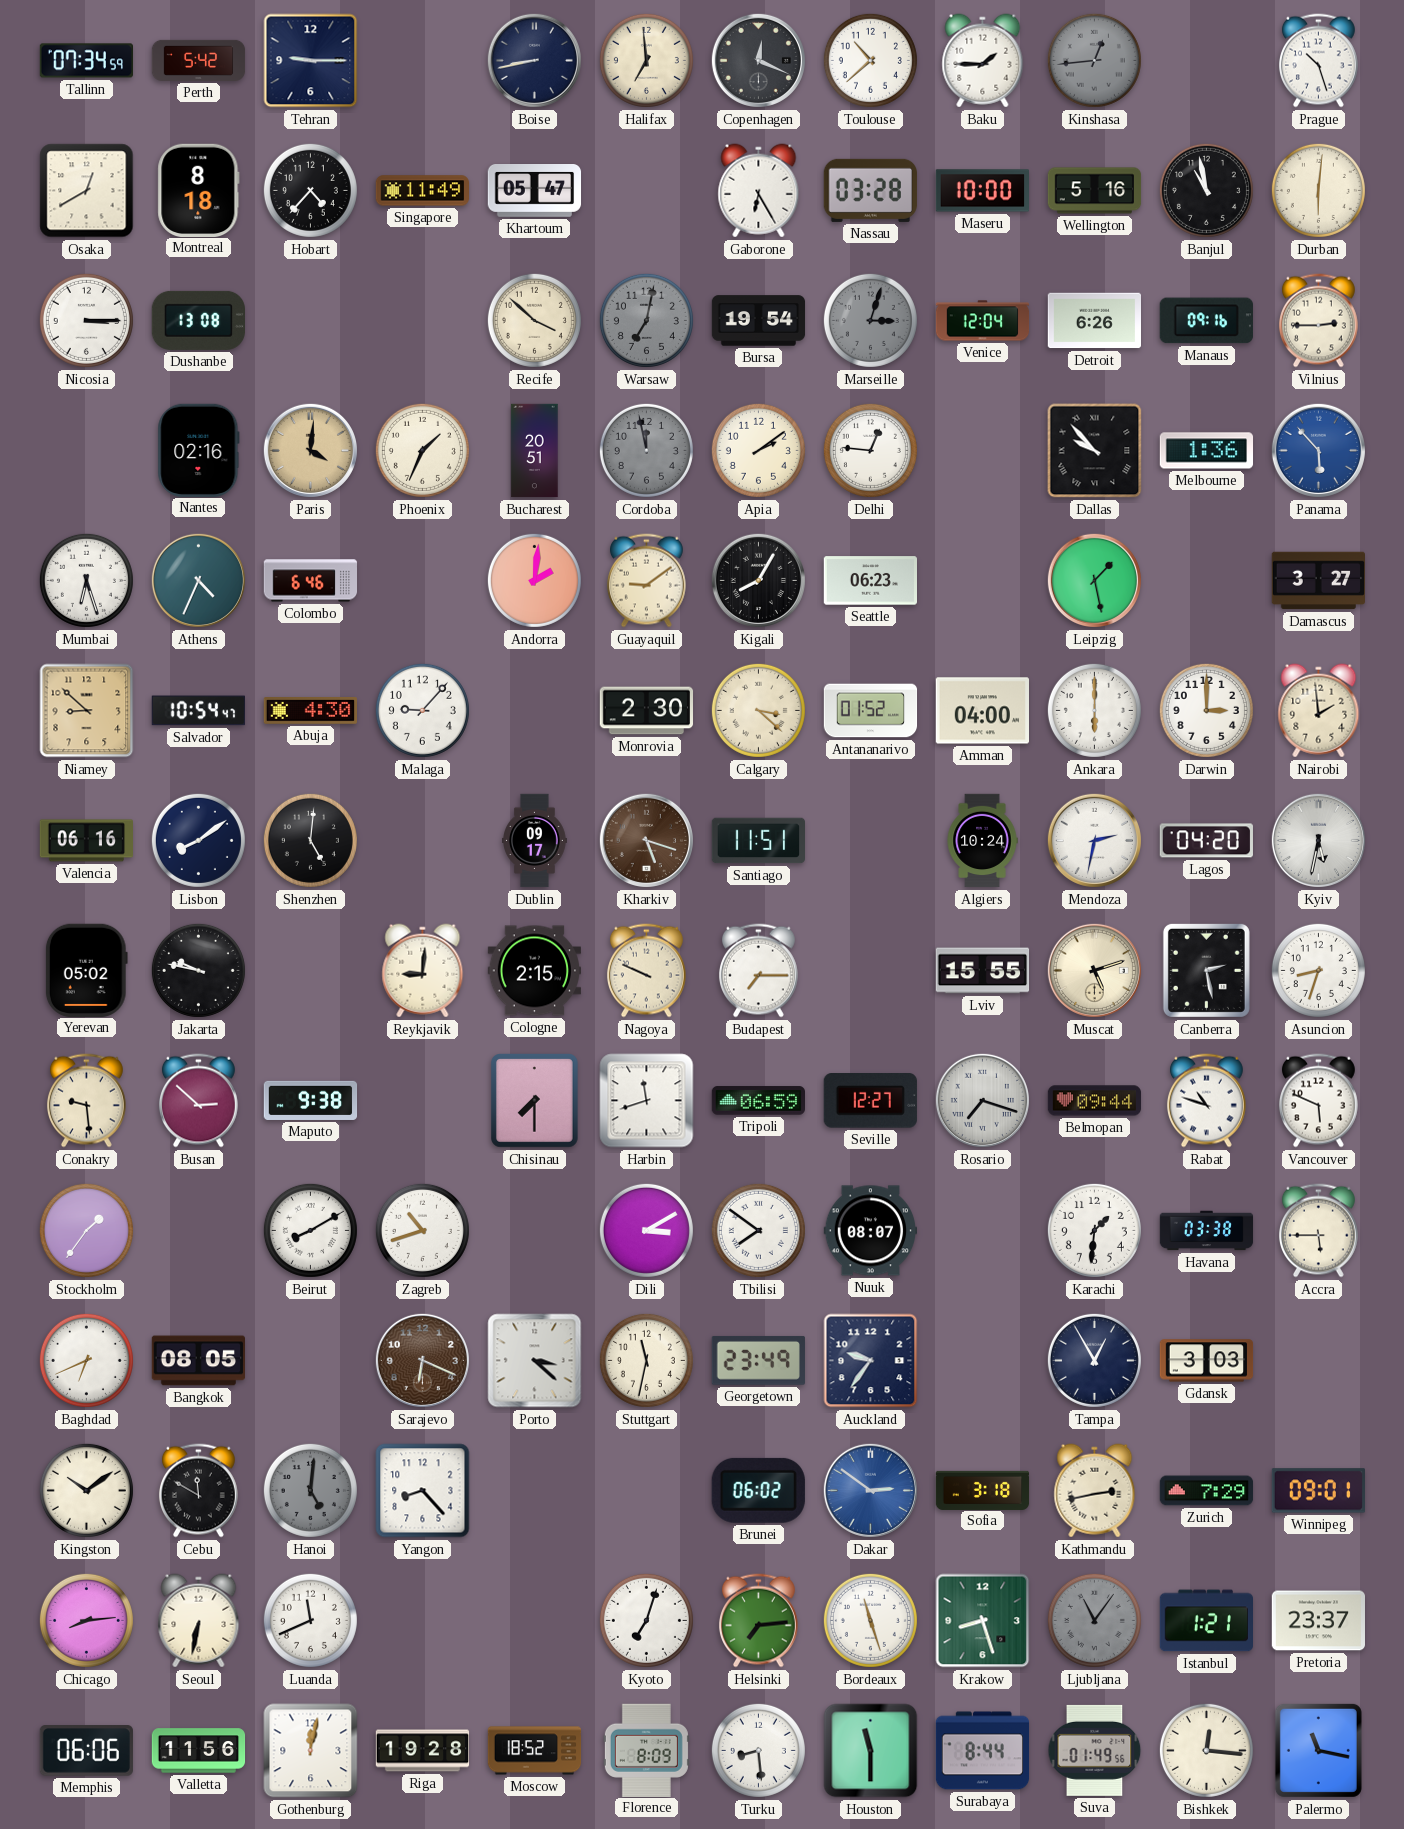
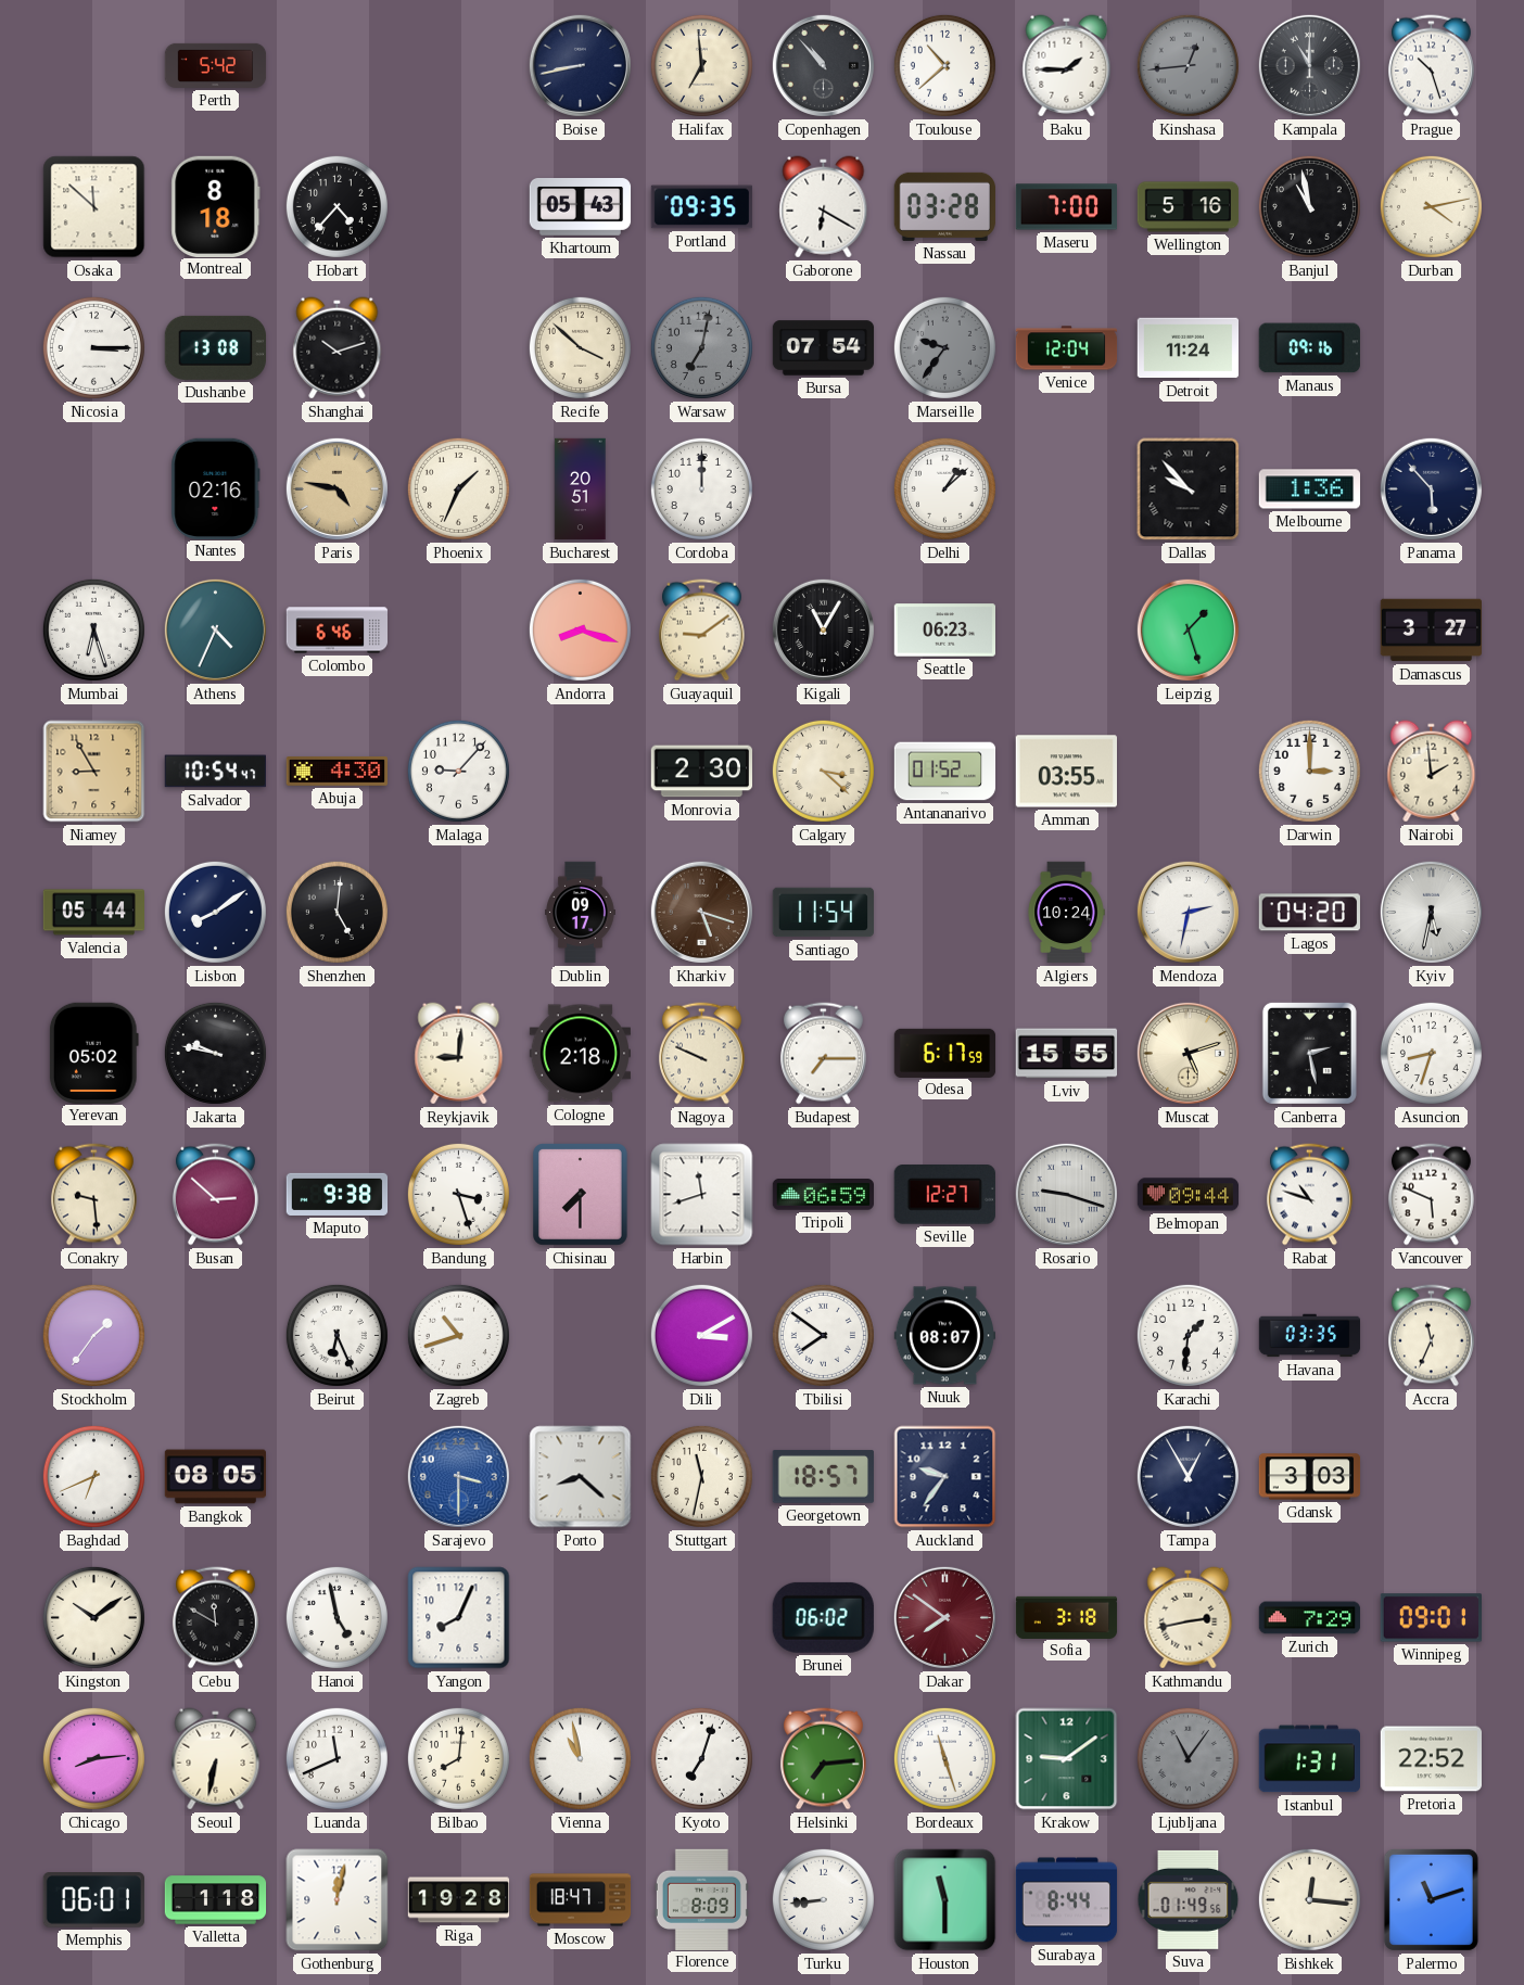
Tallinn: 07:34 -> none (86, 61)
Tehran: 9:15 -> none (311, 61)
Copenhagen: 12:19 -> 10:53 (823, 65)
Kampala: none -> 11:00 (1309, 65)
Osaka: 12:40 -> 11:52 (94, 207)
Singapore: 11:49 -> none (423, 191)
Khartoum: 05:47 -> 05:43 (581, 207)
Portland: none -> 09:35 (702, 207)
Gaborone: 6:25 -> 6:20 (824, 207)
Maseru: 10:00 -> 7:00 (1066, 207)
Durban: 6:01 -> 4:13 (1431, 206)
Shanghai: none -> 10:12 (338, 348)
Bursa: 19:54 -> 07:54 (824, 348)
Marseille: 3:03 -> 9:36 (944, 347)
Detroit: 6:26 -> 11:24 (1188, 348)
Vilnius: 2:45 -> none (1318, 321)
Paris: 4:01 -> 4:47 (336, 488)
Cordoba: 11:58 -> 12:00 (701, 488)
Cordoba dial: grey -> white (701, 488)
Apia: 2:09 -> none (758, 450)
Delhi: 12:46 -> 1:08 (944, 488)
Panama dial: blue -> navy (1431, 488)
Andorra: 2:01 -> 8:18 (580, 629)
Kigali: 8:05 -> 11:05 (823, 629)
Leipzig: 1:28 -> 1:27 (1188, 629)
Niamey: 8:52 -> 8:55 (94, 772)
Amman: 04:00 -> 03:55 (1066, 772)
Ankara: 6:00 -> none (1094, 710)
Valencia: 06:16 -> 05:44 (93, 913)
Santiago: 11:51 -> 11:54 (824, 913)
Cologne: 2:15 -> 2:18 (580, 1054)
Odesa: none -> 6:17 (945, 1053)
Bandung: none -> 3:27 (458, 1194)
Rosario: 7:18 -> 9:18 (1066, 1194)
Beirut: 8:10 -> 6:26 (336, 1335)
Havana: 03:38 -> 03:35 (1310, 1336)
Accra: 5:45 -> 11:34 (1431, 1336)
Sarajevo: 6:19 -> 3:30 (458, 1476)
Sarajevo dial: brown -> blue (458, 1476)
Porto: 3:22 -> 8:22 (581, 1477)
Georgetown: 23:49 -> 18:57 (823, 1476)
Hanoi: 5:01 -> 4:58 (336, 1617)
Hanoi dial: grey -> white (336, 1617)
Yangon: 8:23 -> 8:04 (459, 1618)
Dakar: 2:51 -> 7:51 (944, 1617)
Dakar dial: blue -> burgundy (944, 1617)
Bilbao: none -> 8:01 (458, 1758)
Vienna: none -> 10:58 (580, 1758)
Krakow: 8:27 -> 9:09 (1067, 1759)
Istanbul: 1:21 -> 1:31 (1309, 1759)
Pretoria: 23:37 -> 22:52 (1431, 1759)
Memphis: 06:06 -> 06:01 (93, 1900)
Valletta: 11:56 -> 1:18 (216, 1900)
Moscow: 18:52 -> 18:47 (581, 1900)
Turku: 8:29 -> 8:44 (823, 1899)
Palermo: 11:17 -> 11:12 (1431, 1899)
